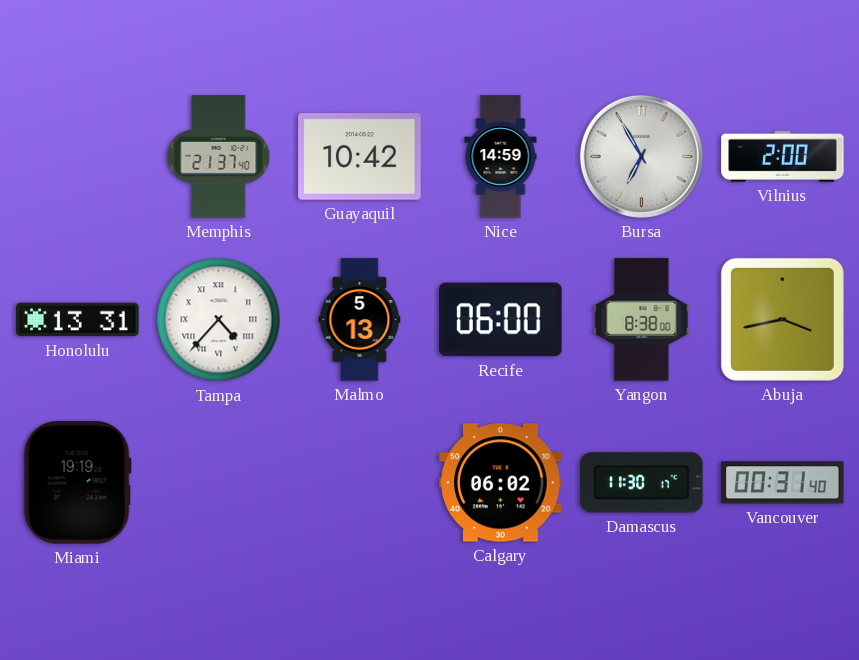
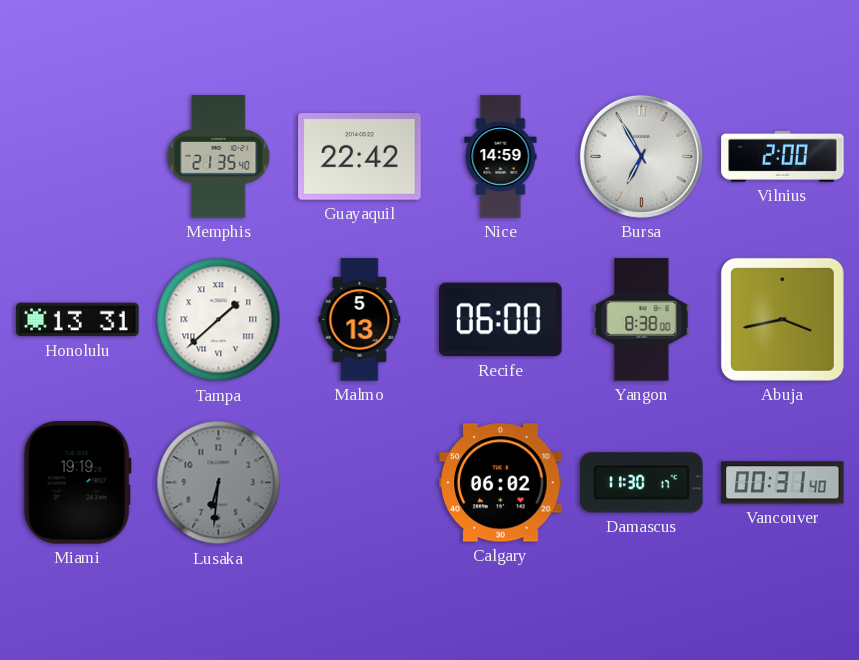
Memphis: 21:37 -> 21:35 (219, 157)
Guayaquil: 10:42 -> 22:42 (360, 157)
Tampa: 4:37 -> 1:38 (219, 320)
Lusaka: none -> 6:31 (219, 483)
